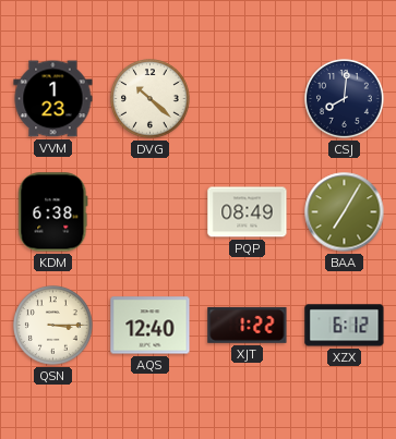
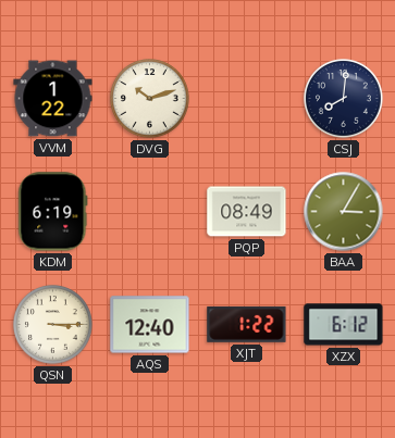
VVM: 1:23 -> 1:22 (53, 99)
DVG: 10:22 -> 10:12 (150, 99)
KDM: 6:38 -> 6:19 (53, 212)
BAA: 7:05 -> 3:05 (344, 212)
